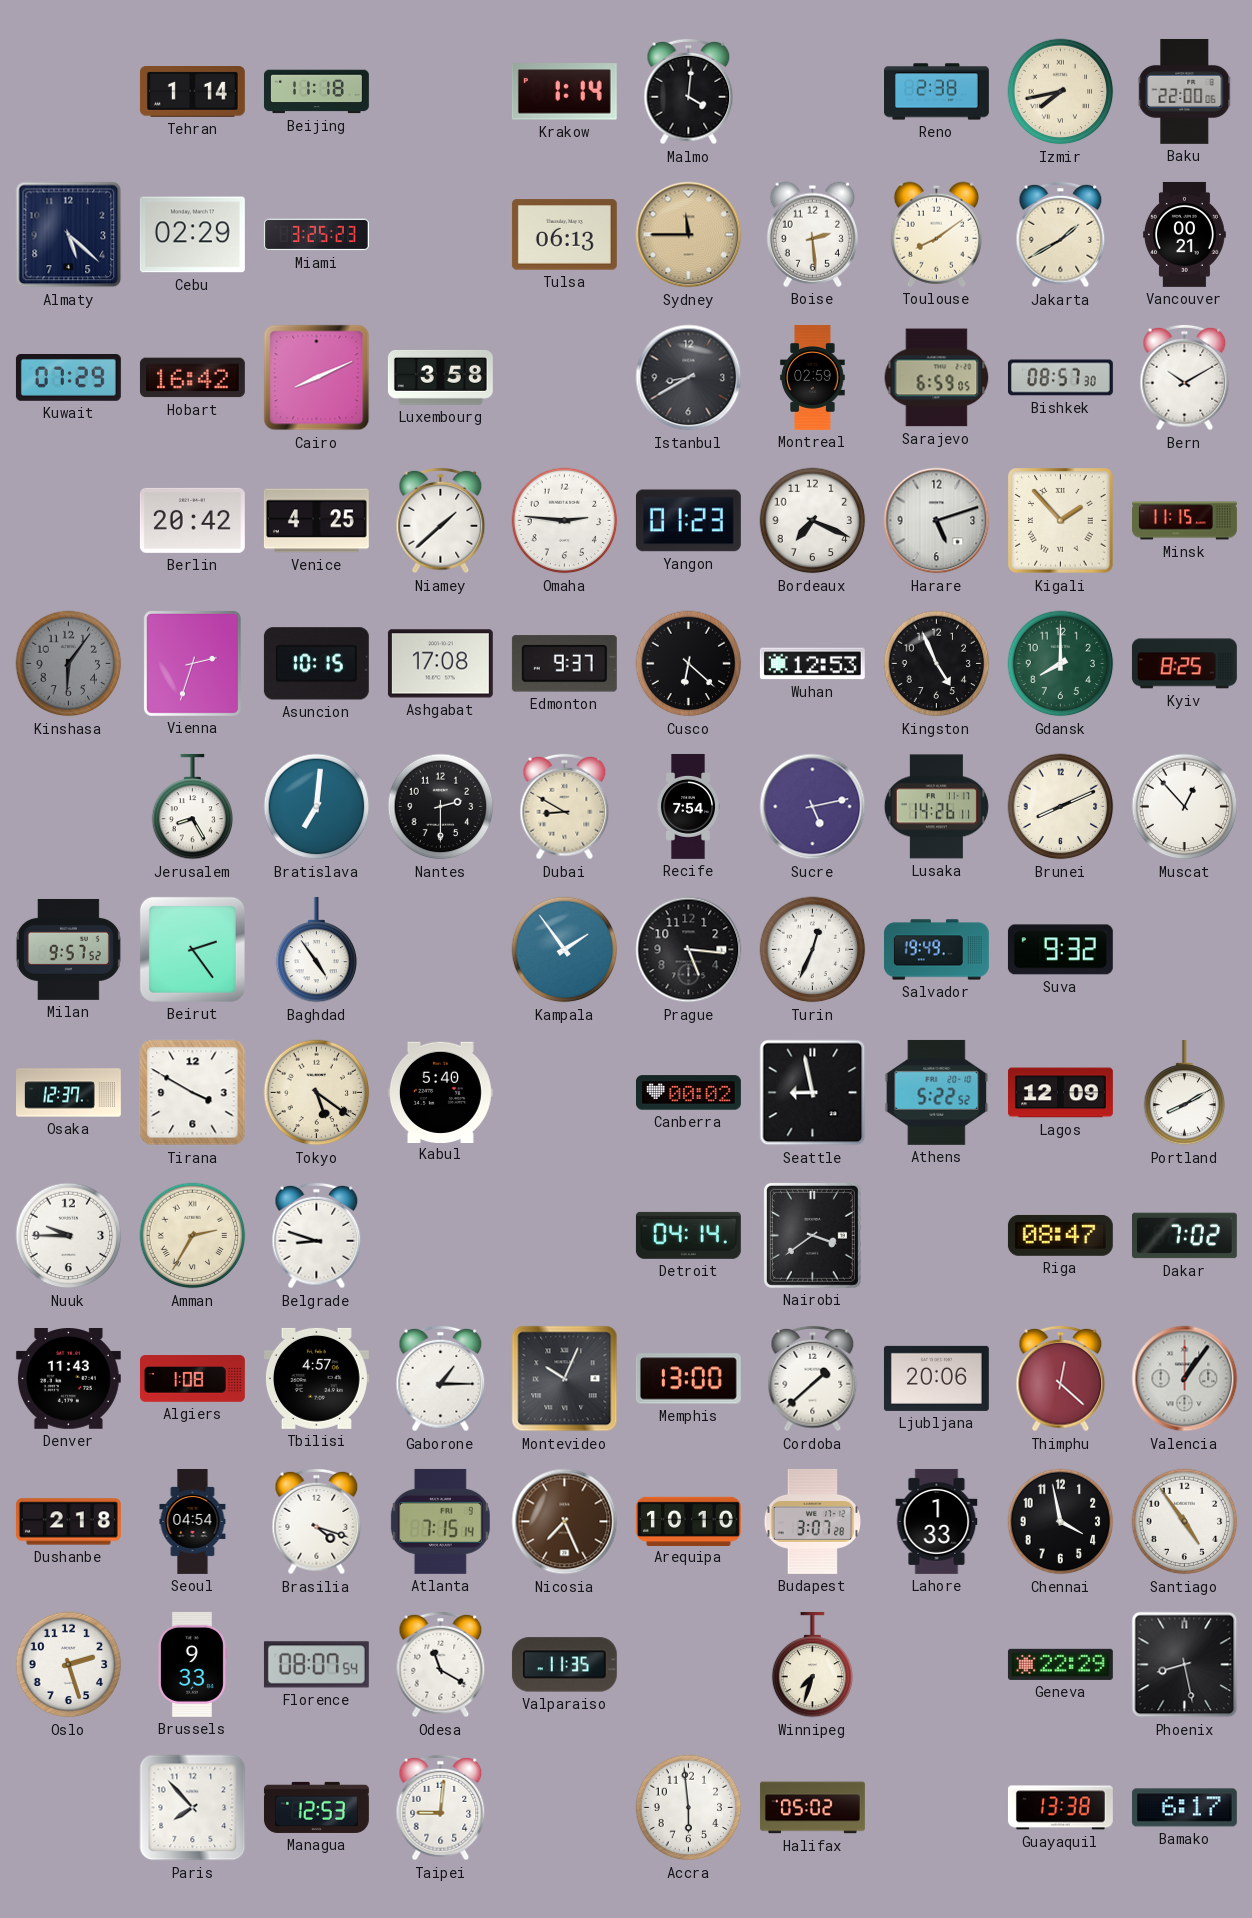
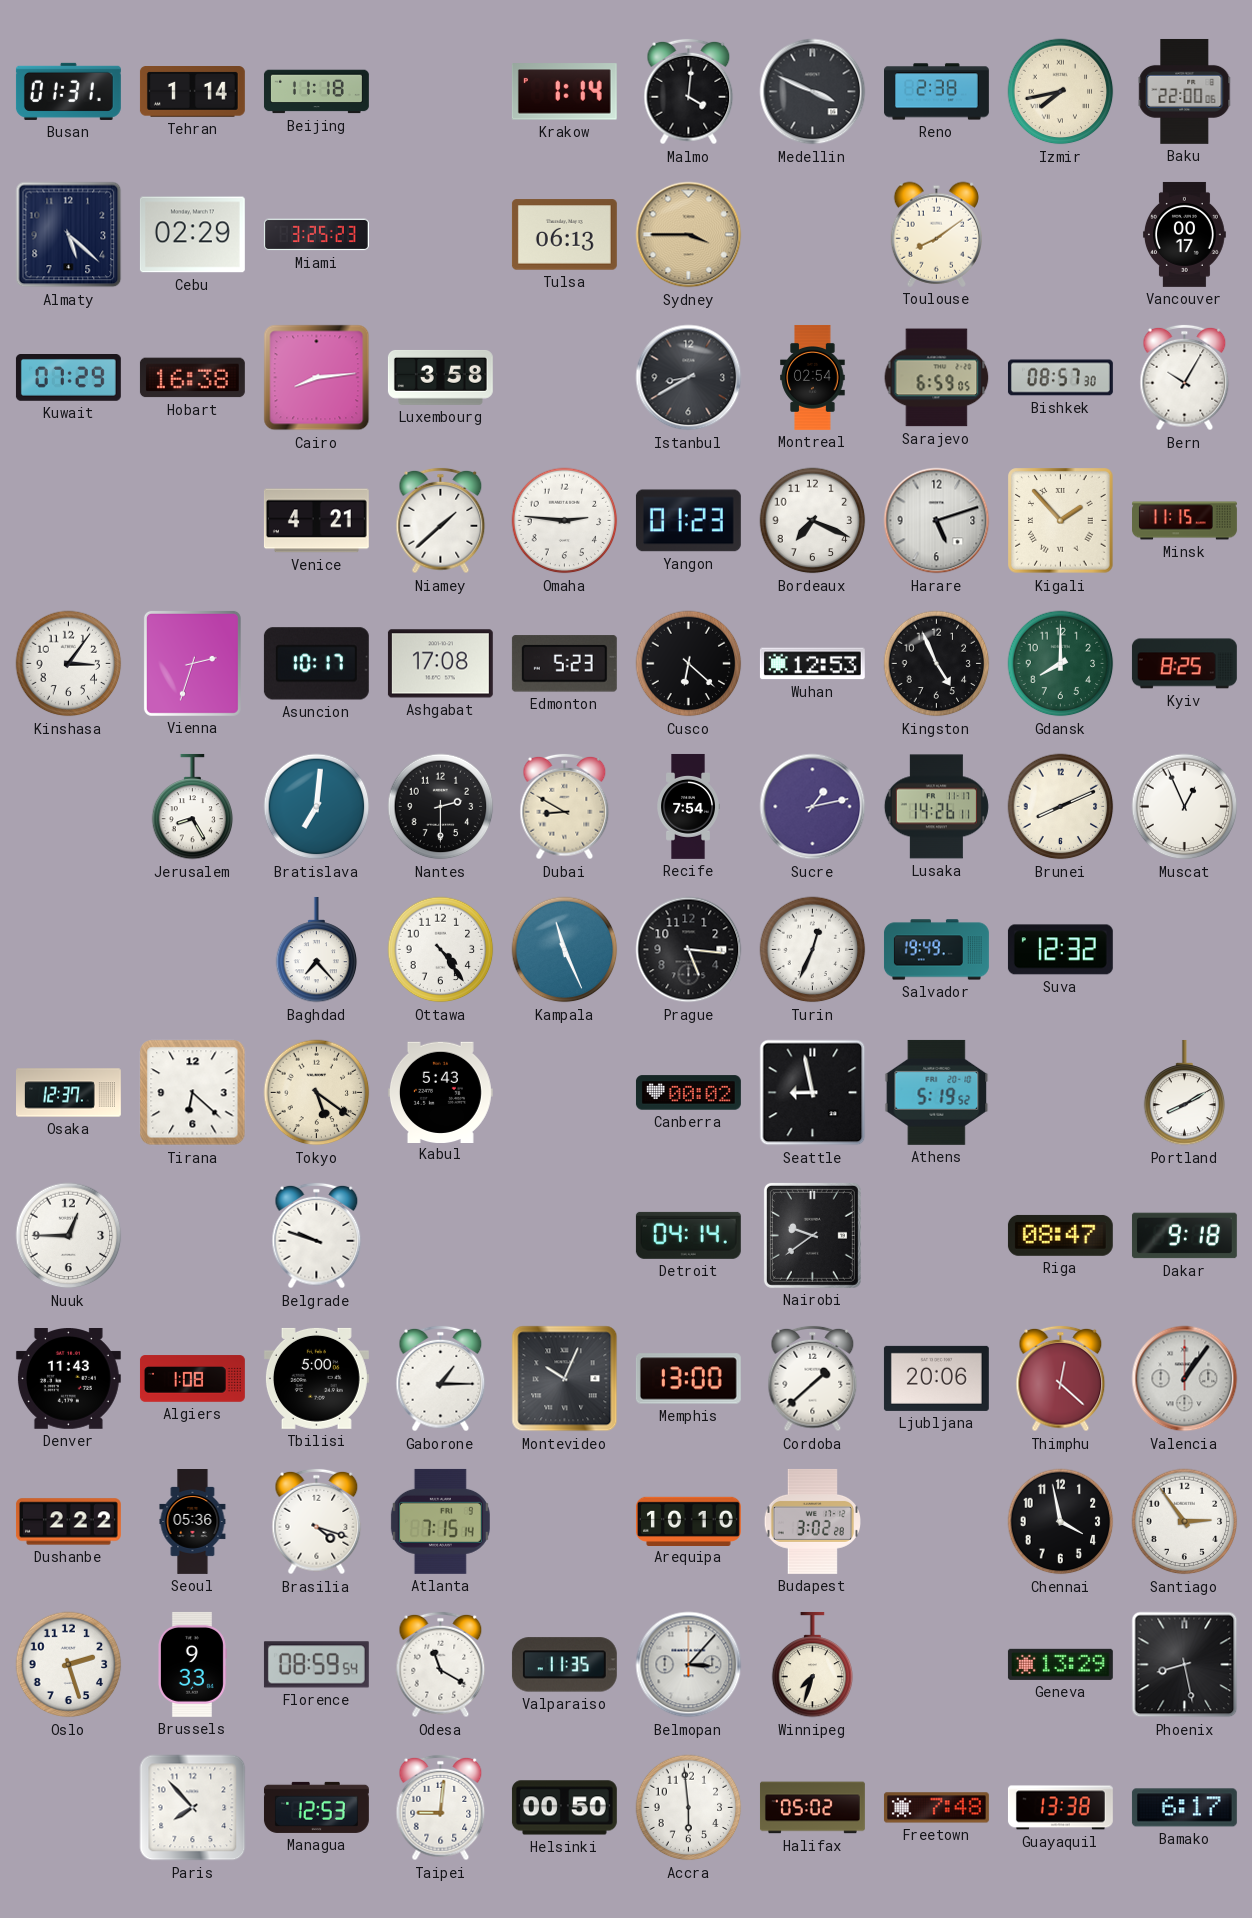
Busan: none -> 01:31 (68, 91)
Medellin: none -> 3:49 (813, 92)
Sydney: 11:45 -> 3:45 (689, 235)
Boise: 2:29 -> none (812, 234)
Jakarta: 1:40 -> none (1061, 235)
Vancouver: 00:21 -> 00:17 (1184, 234)
Hobart: 16:42 -> 16:38 (192, 378)
Cairo: 8:11 -> 8:14 (317, 378)
Montreal: 02:59 -> 02:54 (813, 377)
Bern: 10:10 -> 10:05 (1185, 378)
Berlin: 20:42 -> none (192, 520)
Venice: 4:25 -> 4:21 (316, 521)
Kinshasa: 6:06 -> 3:06 (69, 664)
Kinshasa dial: grey -> white (69, 664)
Asuncion: 10:15 -> 10:17 (316, 664)
Edmonton: 9:37 -> 5:23 (564, 664)
Sucre: 5:13 -> 1:13 (813, 807)
Muscat: 12:53 -> 12:56 (1185, 807)
Milan: 9:57 -> none (68, 949)
Beirut: 2:24 -> none (192, 949)
Baghdad: 4:54 -> 7:23 (317, 950)
Ottawa: none -> 4:24 (441, 950)
Kampala: 1:54 -> 11:26 (565, 950)
Suva: 9:32 -> 12:32 (1060, 950)
Tirana: 3:50 -> 6:22 (193, 1093)
Kabul: 5:40 -> 5:43 (440, 1092)
Athens: 5:22 -> 5:19 (937, 1092)
Lagos: 12:09 -> none (1060, 1093)
Nuuk: 9:45 -> 12:45 (69, 1236)
Amman: 2:35 -> none (193, 1236)
Belgrade: 8:48 -> 9:48 (317, 1236)
Nairobi: 3:39 -> 9:39 (812, 1235)
Dakar: 7:02 -> 9:18 (1184, 1236)
Tbilisi: 4:57 -> 5:00 (316, 1378)
Dushanbe: 2:18 -> 2:22 (68, 1522)
Seoul: 04:54 -> 05:36 (193, 1522)
Nicosia: 7:26 -> none (565, 1522)
Budapest: 3:07 -> 3:02 (812, 1521)
Lahore: 1:33 -> none (937, 1521)
Santiago: 4:54 -> 2:54 (1185, 1522)
Florence: 08:07 -> 08:59 (316, 1665)
Belmopan: none -> 3:07 (689, 1665)
Geneva: 22:29 -> 13:29 (1060, 1664)
Helsinki: none -> 00:50 (564, 1808)
Freetown: none -> 7:48 (936, 1808)
